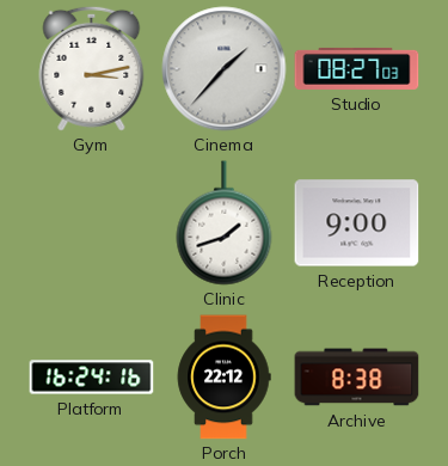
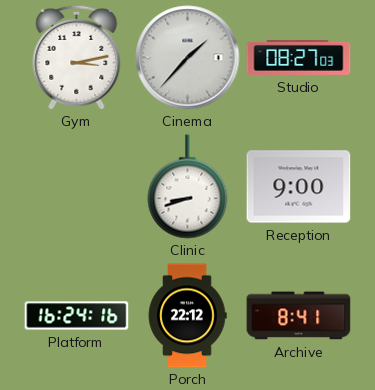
Clinic: 1:42 -> 8:42 (188, 187)
Archive: 8:38 -> 8:41 (299, 316)
